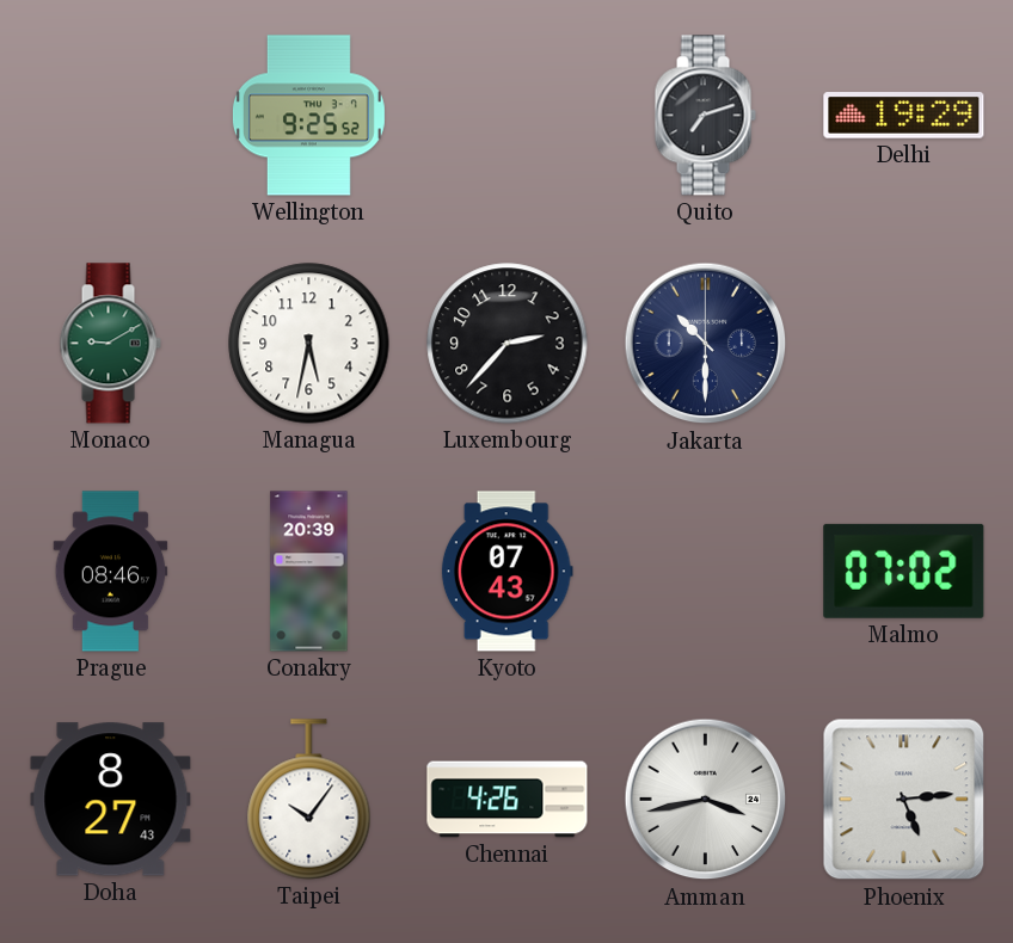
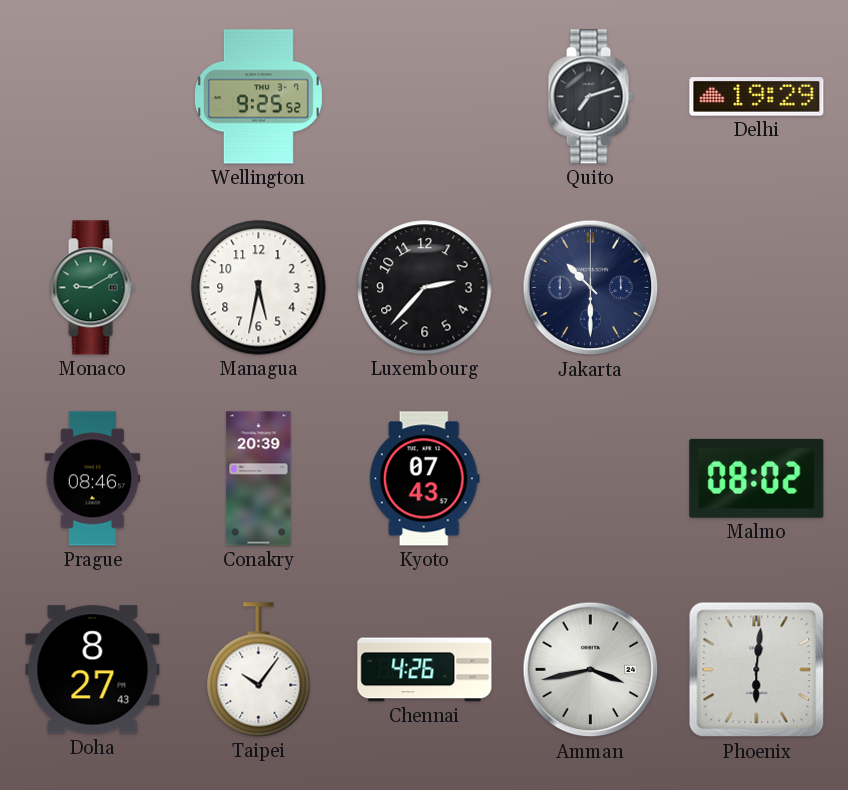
Malmo: 07:02 -> 08:02 (757, 478)
Phoenix: 5:14 -> 6:01 (757, 670)
